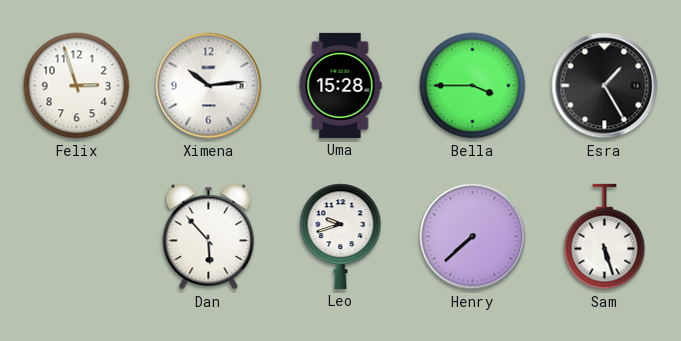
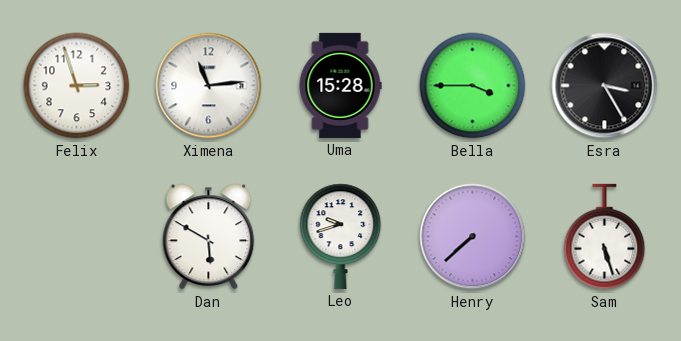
Ximena: 10:14 -> 11:14 (209, 86)
Esra: 1:25 -> 3:25 (605, 86)
Dan: 5:53 -> 5:50 (209, 237)
